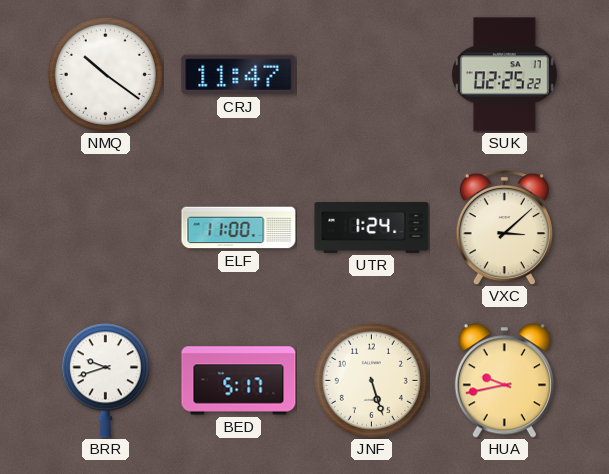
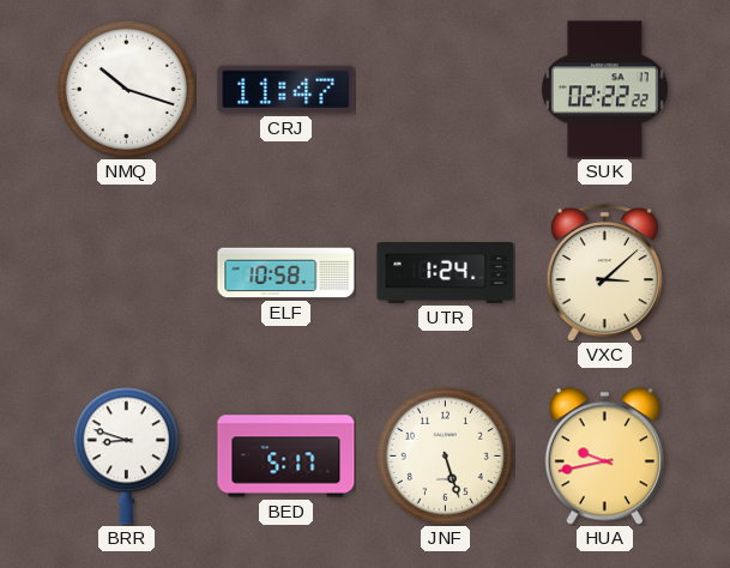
NMQ: 10:21 -> 10:18 (126, 89)
SUK: 02:25 -> 02:22 (605, 90)
ELF: 11:00 -> 10:58 (286, 273)
BRR: 9:42 -> 8:48 (126, 457)
